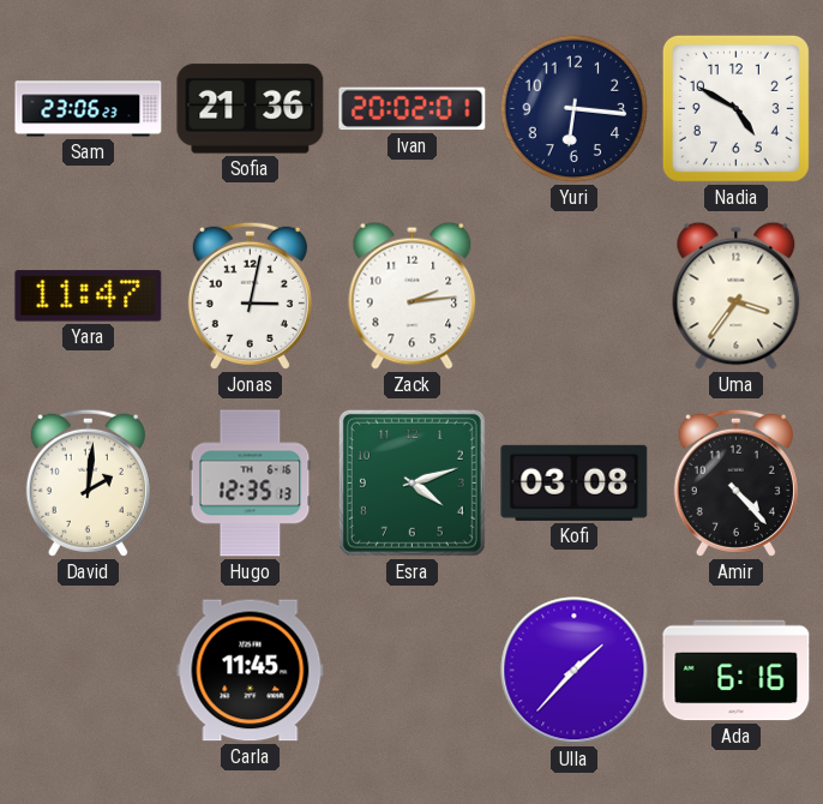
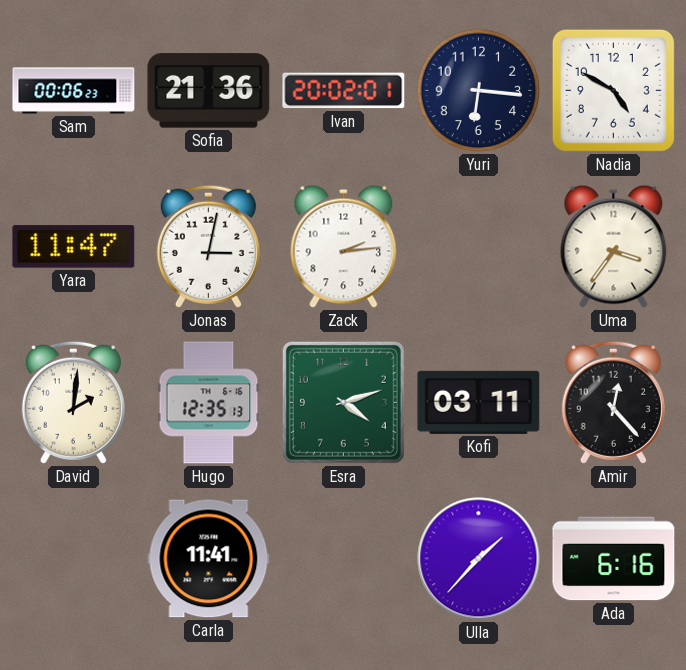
Sam: 23:06 -> 00:06 (74, 91)
Kofi: 03:08 -> 03:11 (479, 402)
Amir: 4:23 -> 12:23 (613, 402)
Carla: 11:45 -> 11:41 (209, 559)
